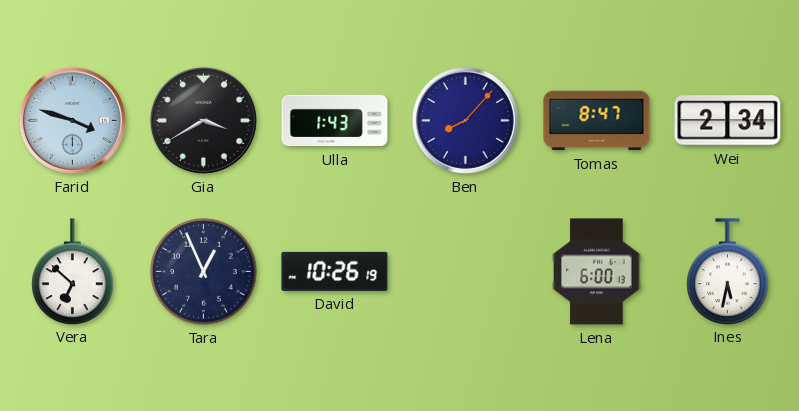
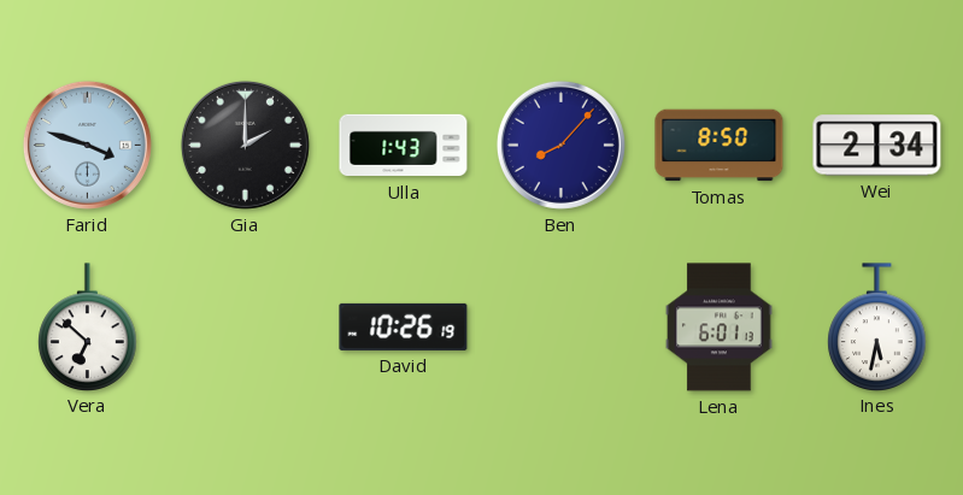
Gia: 3:40 -> 2:00 (245, 145)
Tomas: 8:47 -> 8:50 (720, 146)
Tara: 12:56 -> none (204, 272)
Lena: 6:00 -> 6:01 (720, 328)
